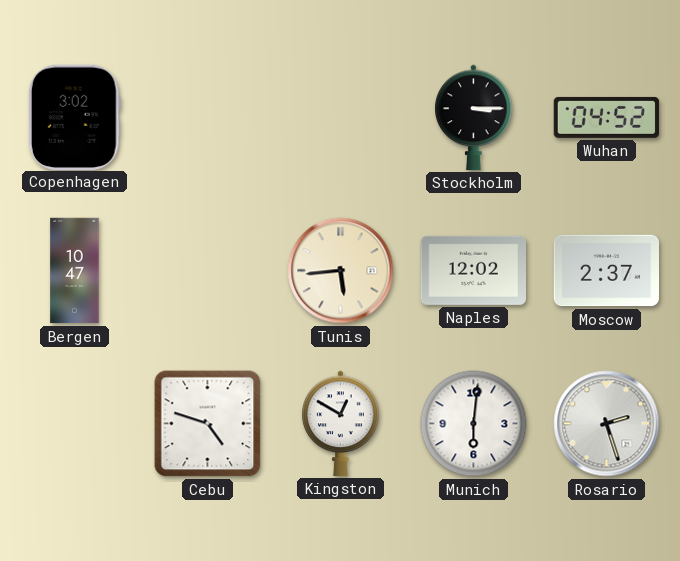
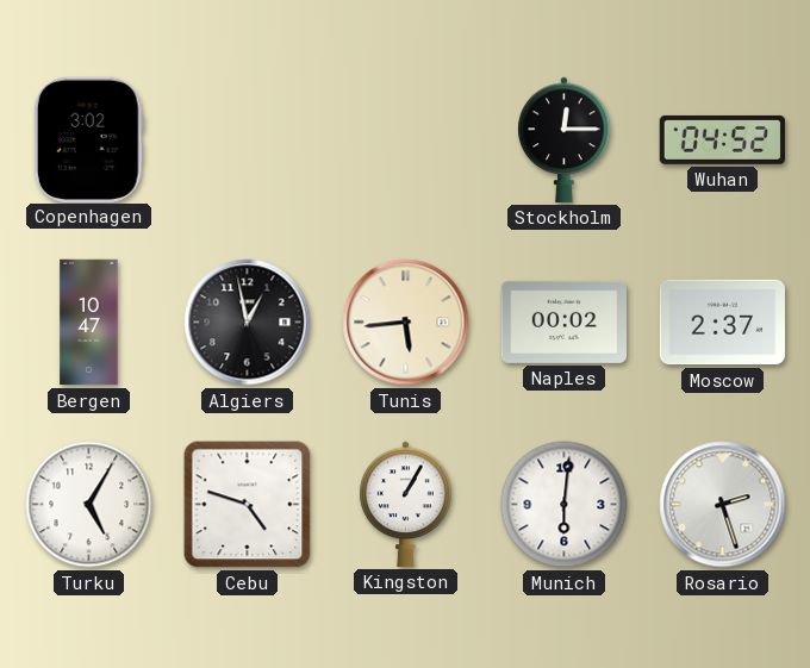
Stockholm: 3:15 -> 12:15 (565, 139)
Algiers: none -> 12:58 (248, 323)
Naples: 12:02 -> 00:02 (563, 321)
Turku: none -> 5:05 (89, 505)
Kingston: 12:50 -> 1:05 (406, 504)
